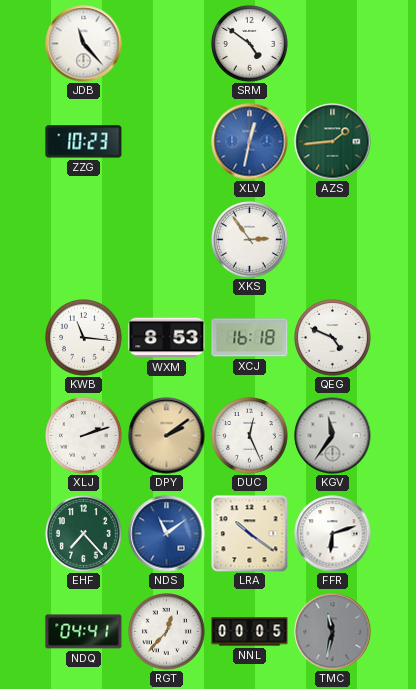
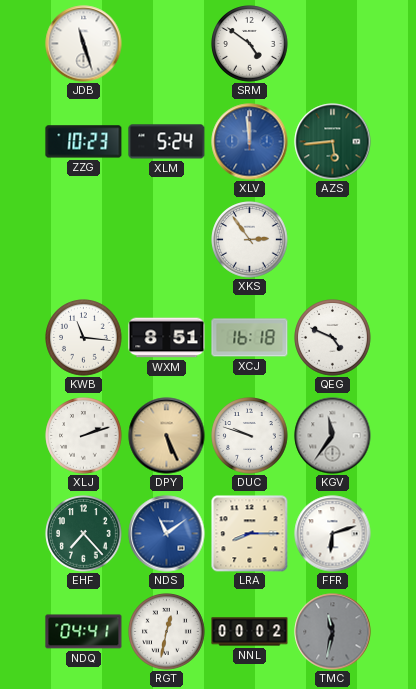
JDB: 11:23 -> 11:27 (84, 44)
XLM: none -> 5:24 (167, 142)
XLV: 12:32 -> 11:59 (250, 142)
AZS: 1:44 -> 5:44 (333, 142)
WXM: 8:53 -> 8:51 (167, 338)
DPY: 2:09 -> 5:26 (167, 436)
DUC: 12:26 -> 9:48 (250, 436)
LRA: 10:21 -> 8:15 (250, 534)
RGT: 12:37 -> 12:32 (167, 632)
NNL: 00:05 -> 00:02 (250, 632)
